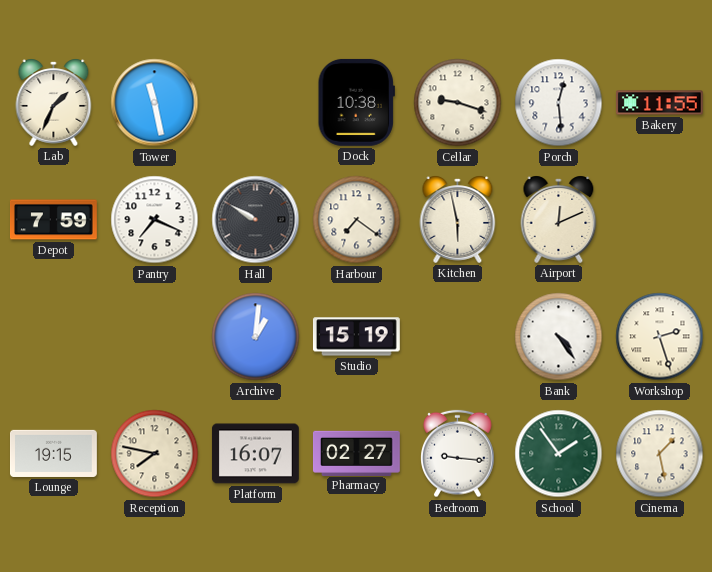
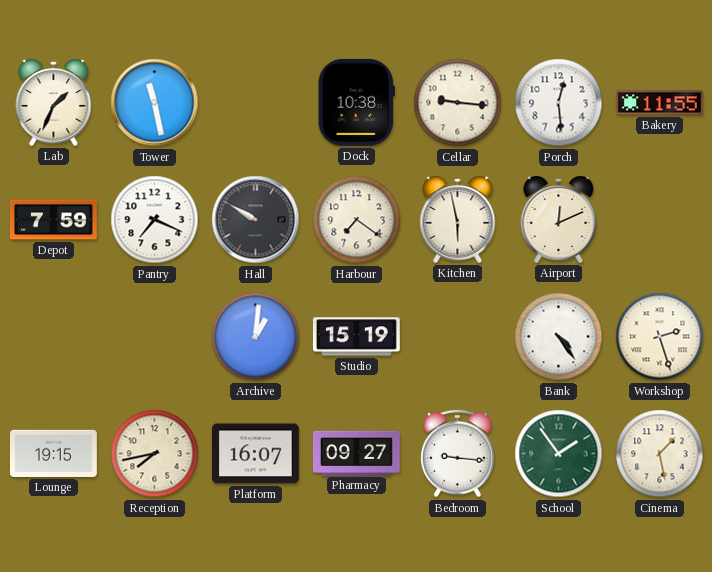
Cellar: 9:18 -> 9:16 (458, 103)
Reception: 7:47 -> 7:43 (155, 454)
Pharmacy: 02:27 -> 09:27 (356, 453)
